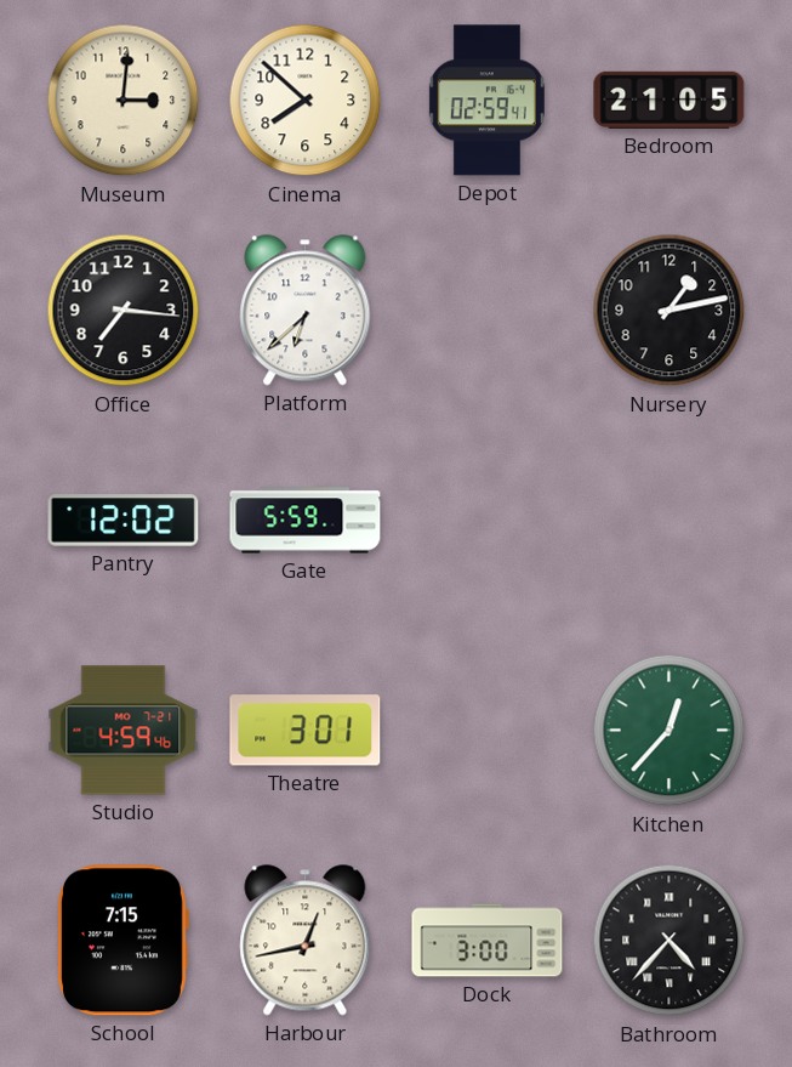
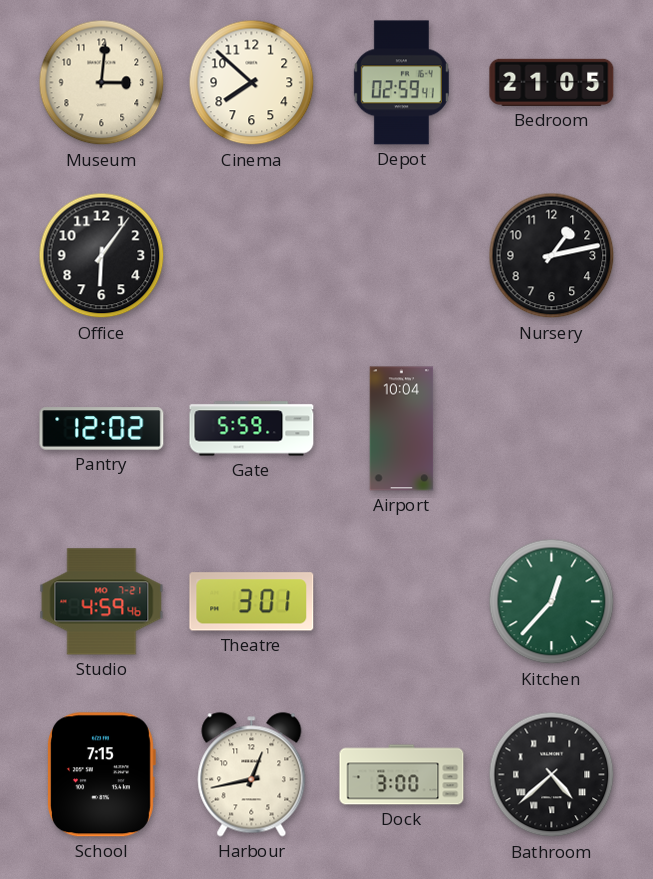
Office: 7:16 -> 6:06 (102, 256)
Platform: 6:38 -> none (306, 311)
Airport: none -> 10:04 (402, 429)
Bathroom: 4:37 -> 4:38 (552, 775)
